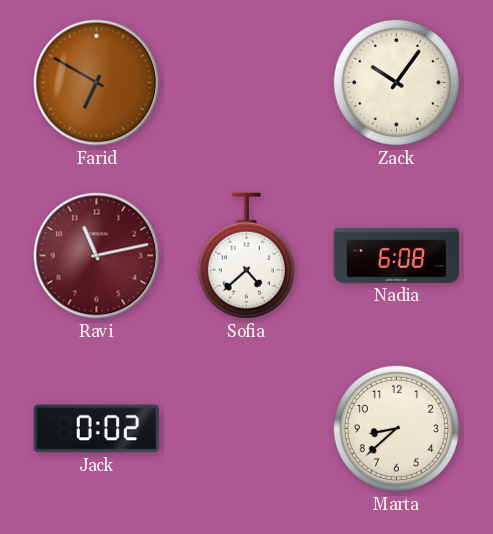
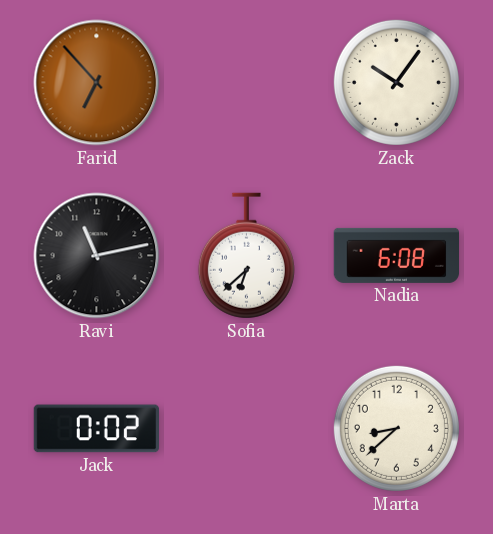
Farid: 6:50 -> 6:53 (97, 83)
Ravi dial: burgundy -> black (97, 256)
Sofia: 4:38 -> 6:38 (246, 256)
